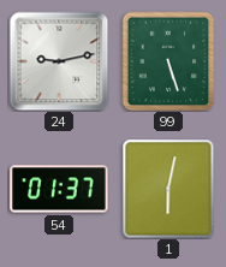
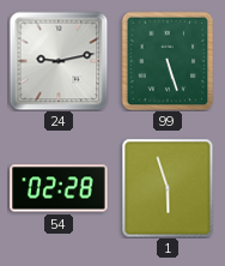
54: 01:37 -> 02:28 (59, 188)
1: 6:02 -> 5:57 (168, 188)
